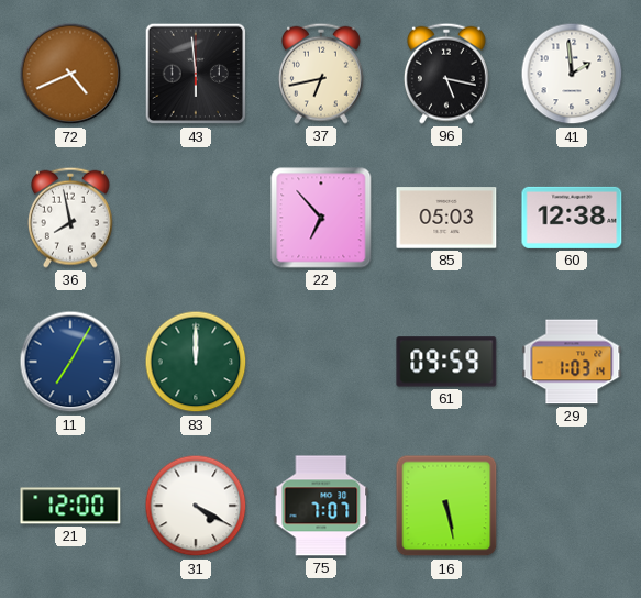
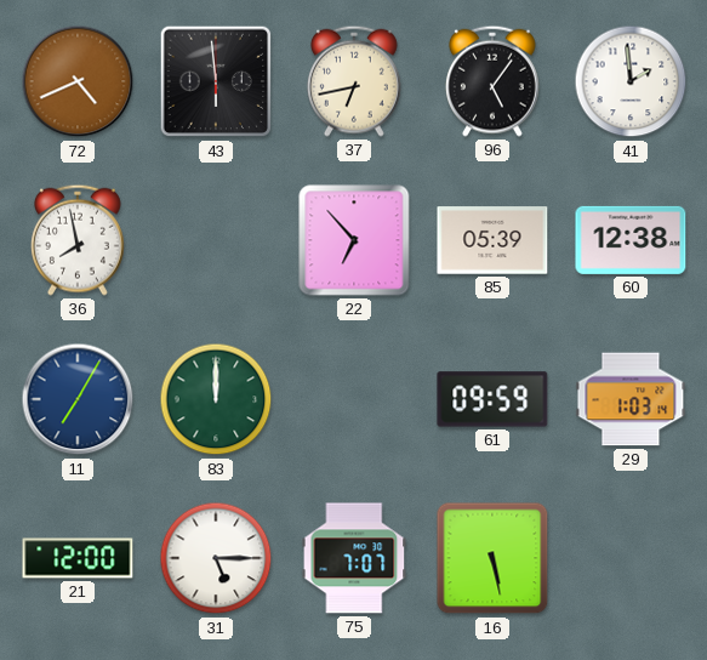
96: 5:17 -> 5:06 (492, 81)
85: 05:03 -> 05:39 (492, 240)
31: 4:20 -> 5:15 (216, 558)
